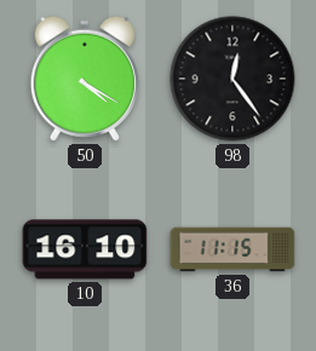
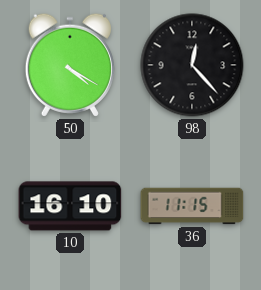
98: 12:24 -> 12:23 (192, 65)
